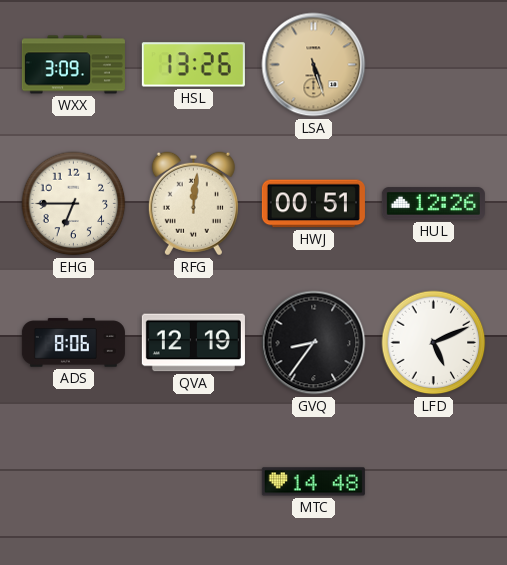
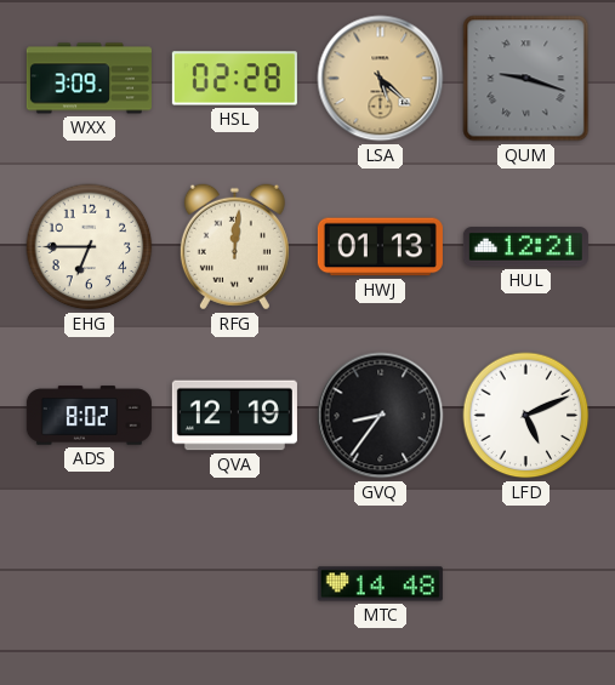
HSL: 13:26 -> 02:28 (234, 79)
LSA: 5:27 -> 5:22 (381, 79)
QUM: none -> 9:18 (526, 79)
HWJ: 00:51 -> 01:13 (380, 247)
HUL: 12:26 -> 12:21 (525, 247)
ADS: 8:06 -> 8:02 (89, 416)
